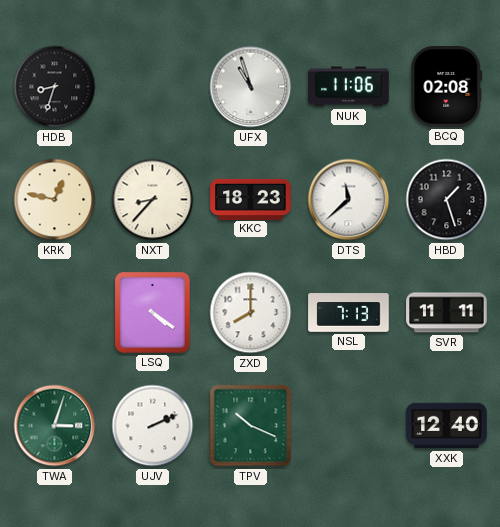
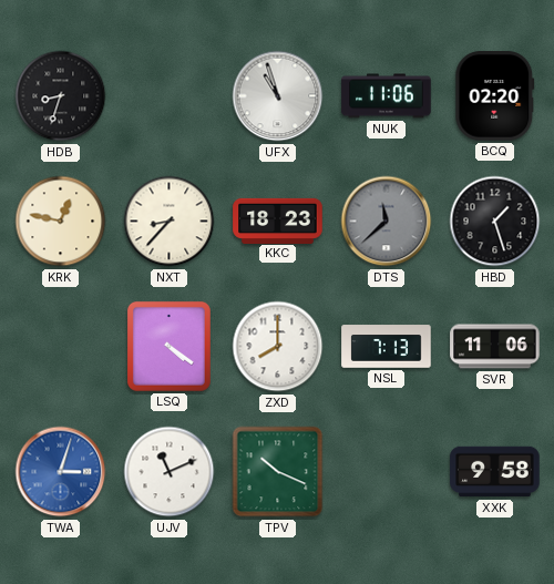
BCQ: 02:08 -> 02:20 (495, 96)
DTS dial: white -> grey (387, 222)
SVR: 11:11 -> 11:06 (495, 347)
TWA dial: green -> blue (61, 472)
UJV: 2:11 -> 11:11 (170, 472)
XXK: 12:40 -> 9:58 (495, 472)
